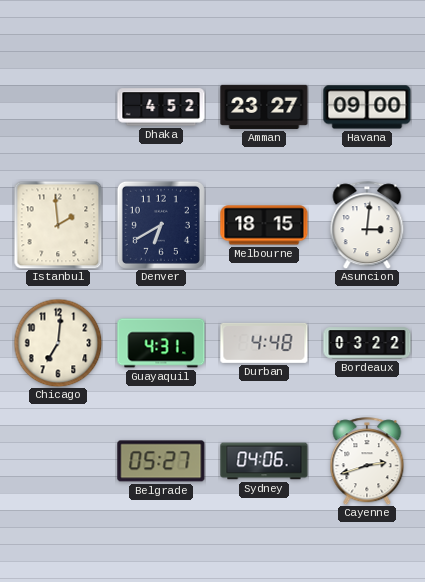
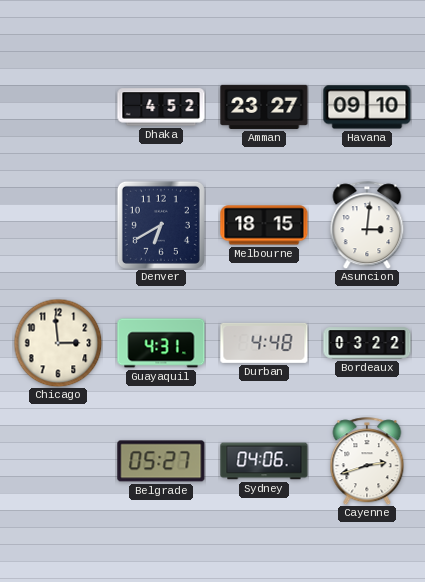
Havana: 09:00 -> 09:10 (367, 107)
Istanbul: 1:59 -> none (58, 225)
Chicago: 7:01 -> 2:59 (58, 343)
